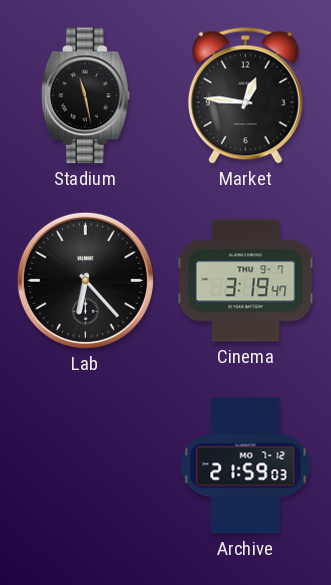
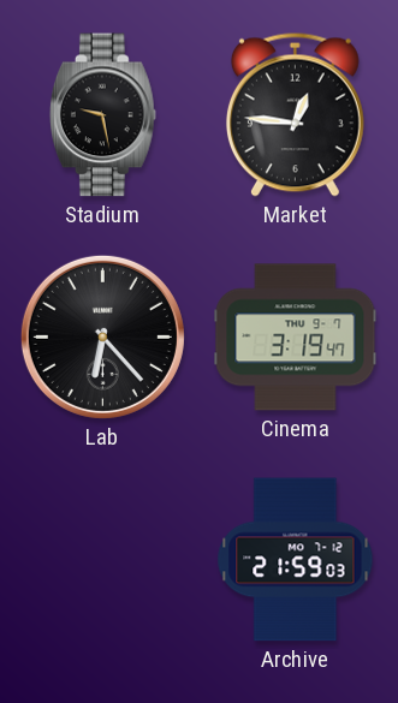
Stadium: 11:28 -> 9:28 (102, 115)
